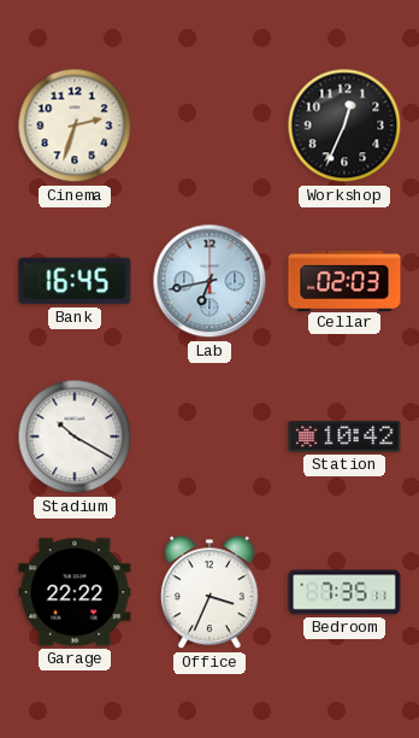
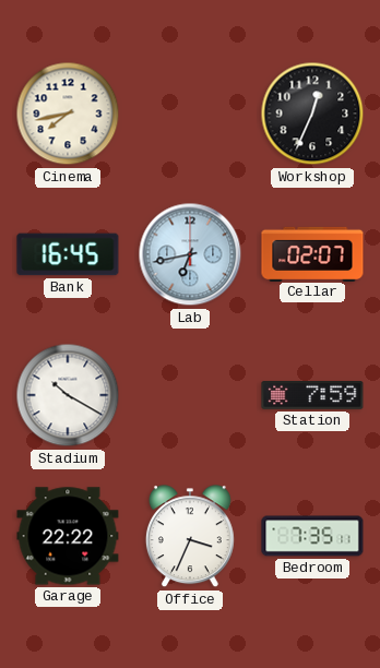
Cinema: 2:33 -> 7:43 (68, 114)
Cellar: 02:03 -> 02:07 (312, 253)
Station: 10:42 -> 7:59 (312, 396)
